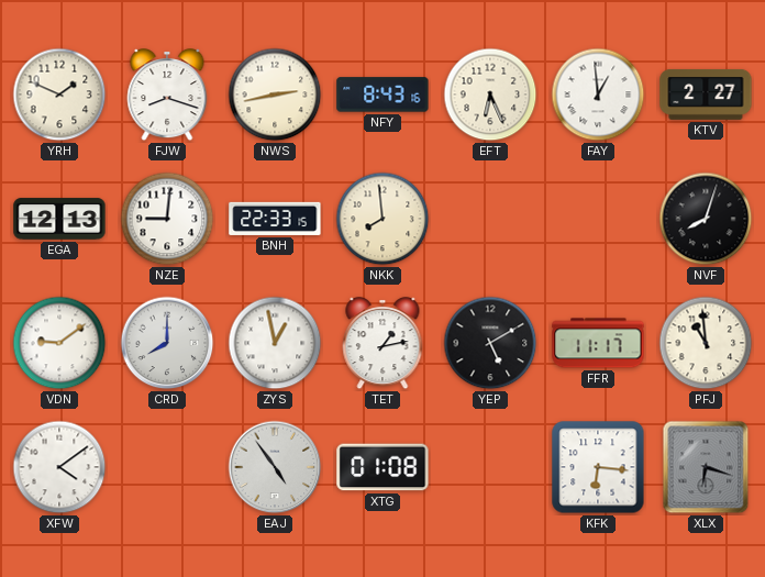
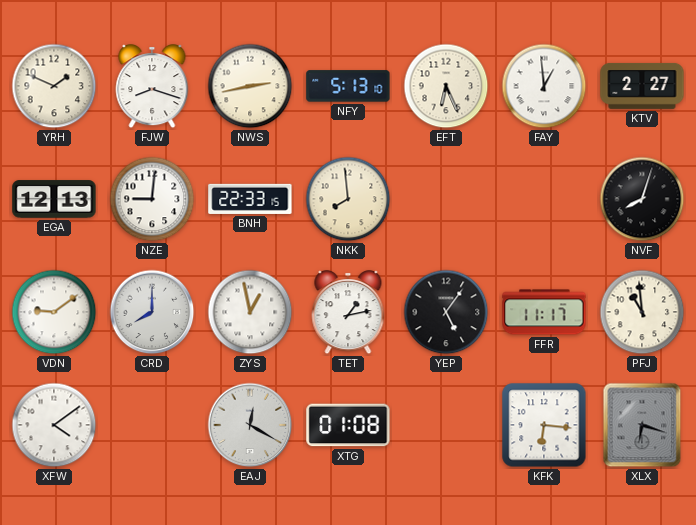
NFY: 8:43 -> 5:13 (348, 86)
YEP: 5:10 -> 5:06 (446, 312)
EAJ: 4:54 -> 12:20 (250, 425)
